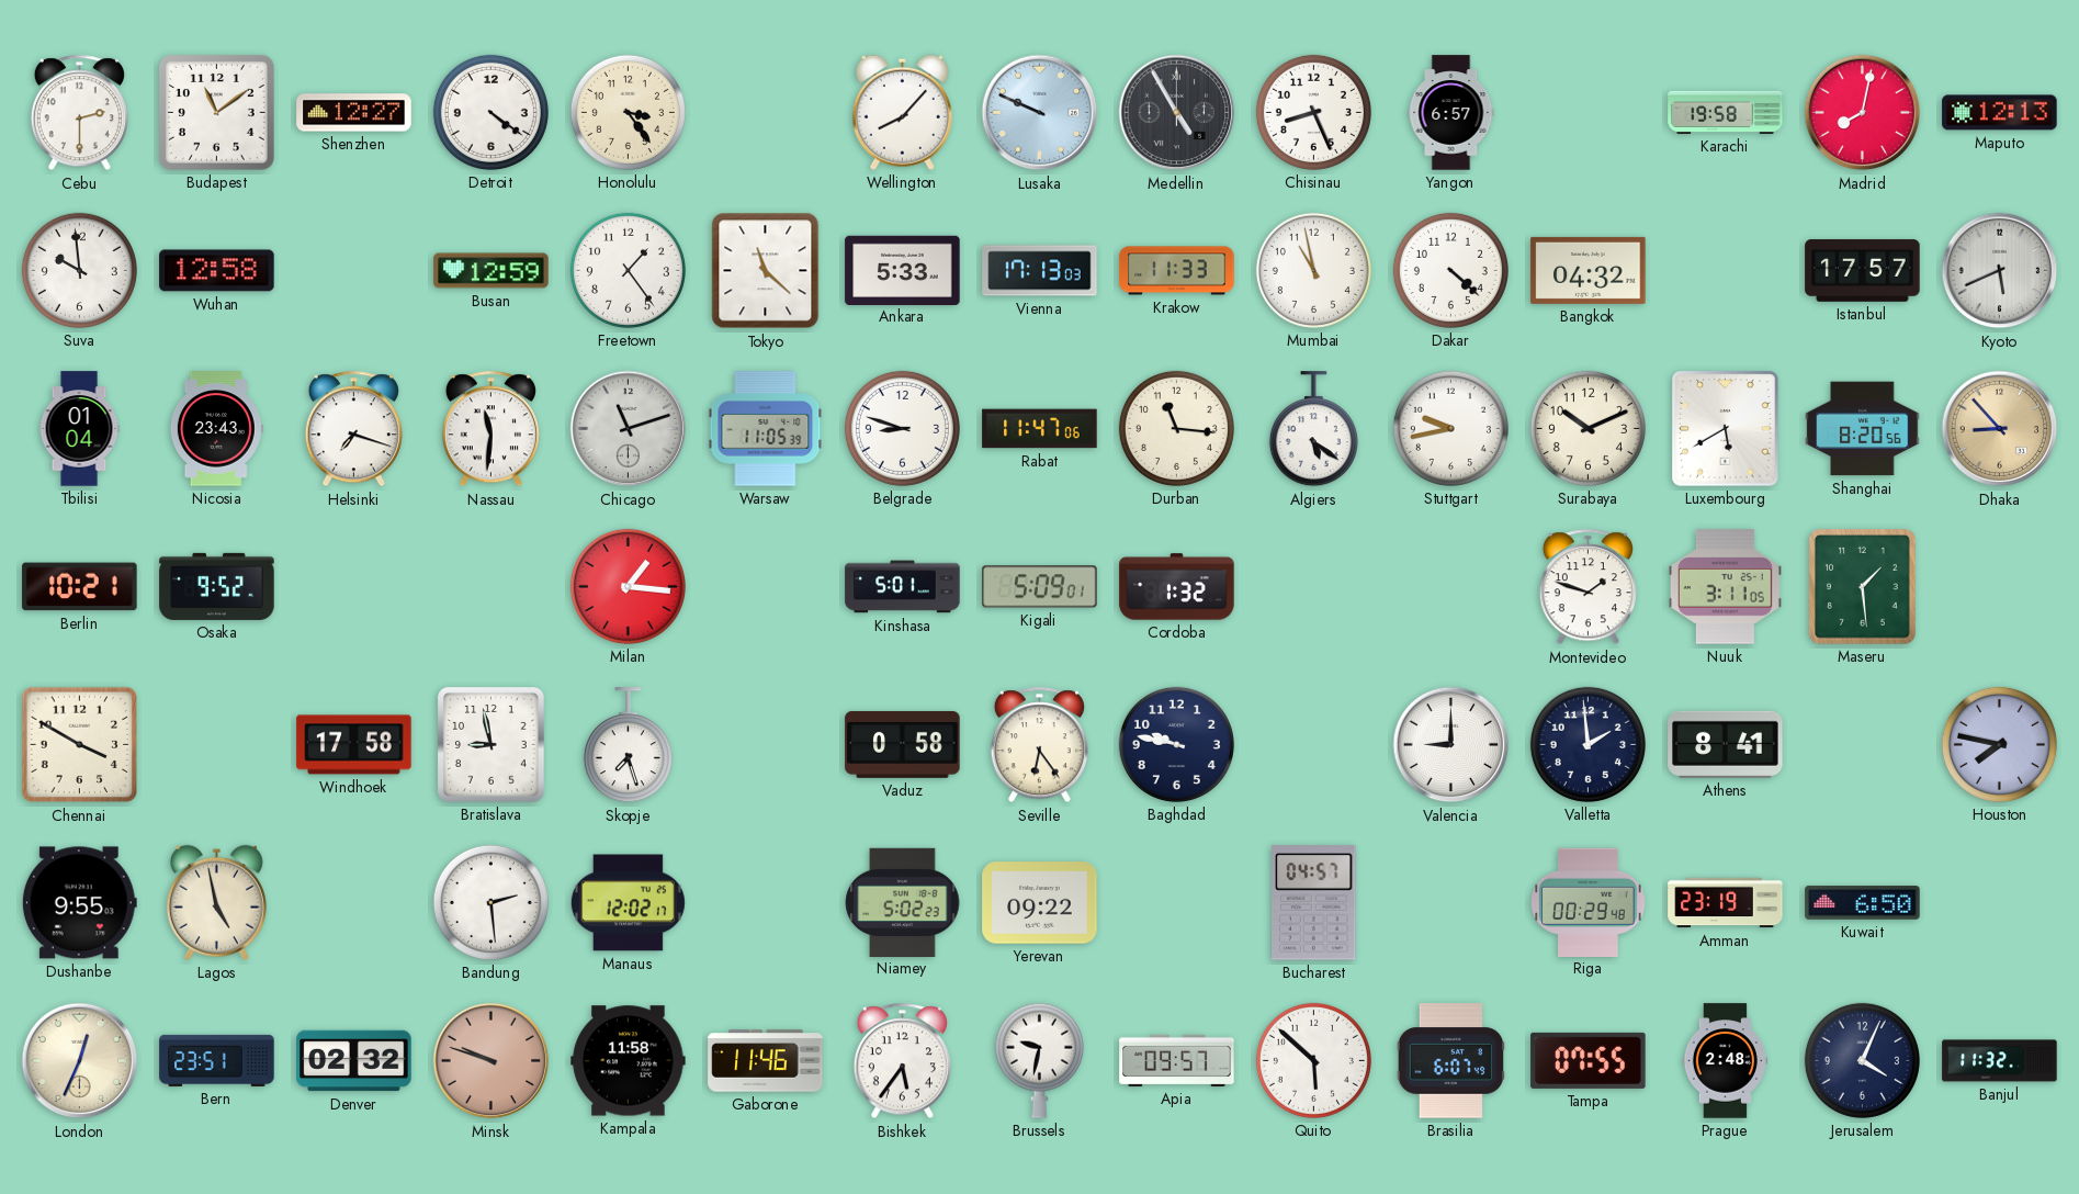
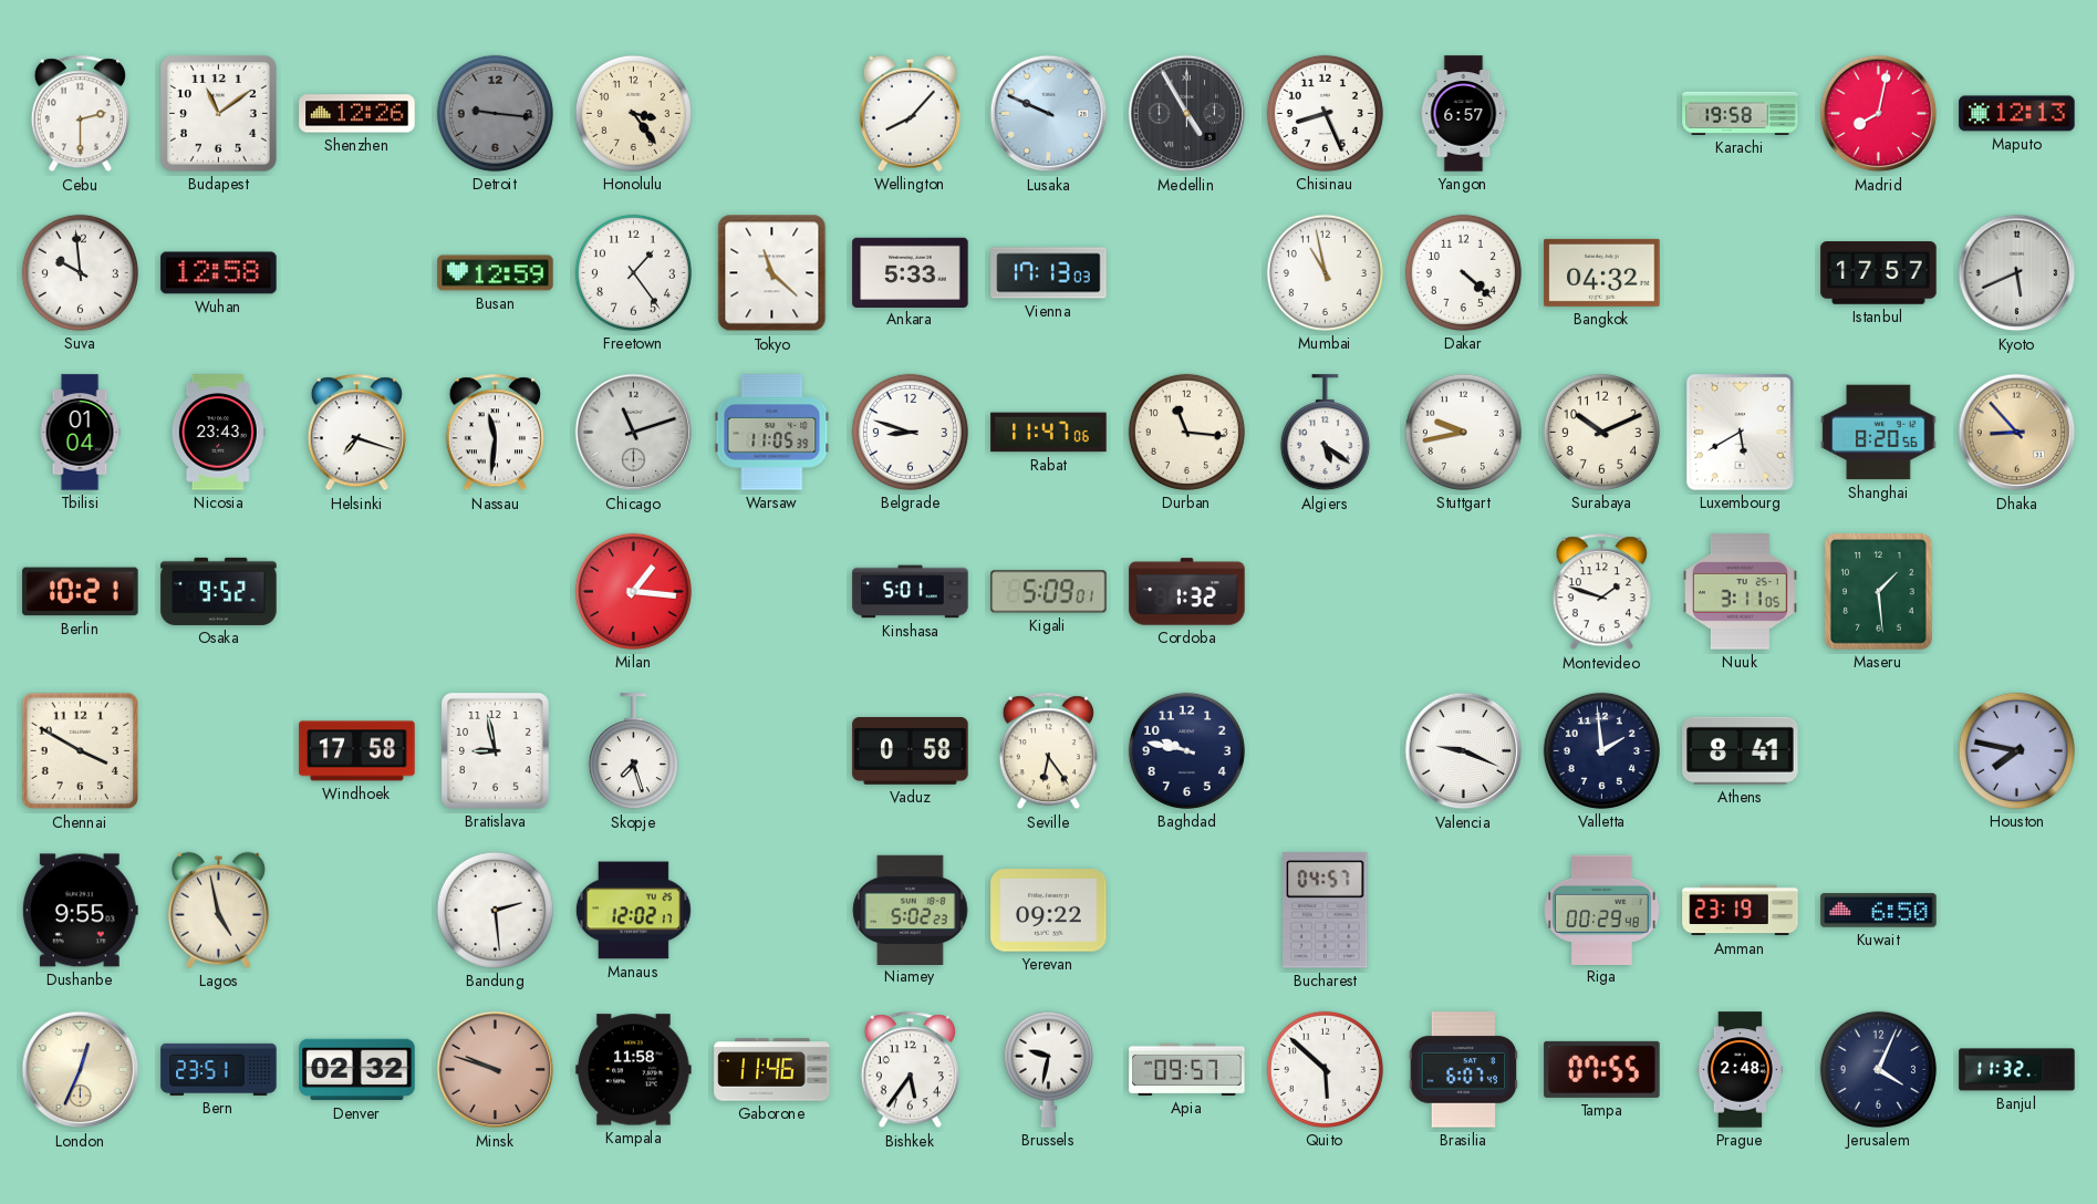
Shenzhen: 12:27 -> 12:26 (357, 114)
Detroit: 4:21 -> 9:16 (495, 113)
Detroit dial: white -> grey (495, 113)
Krakow: 11:33 -> none (1177, 271)
Valencia: 9:00 -> 9:19 (1464, 751)
